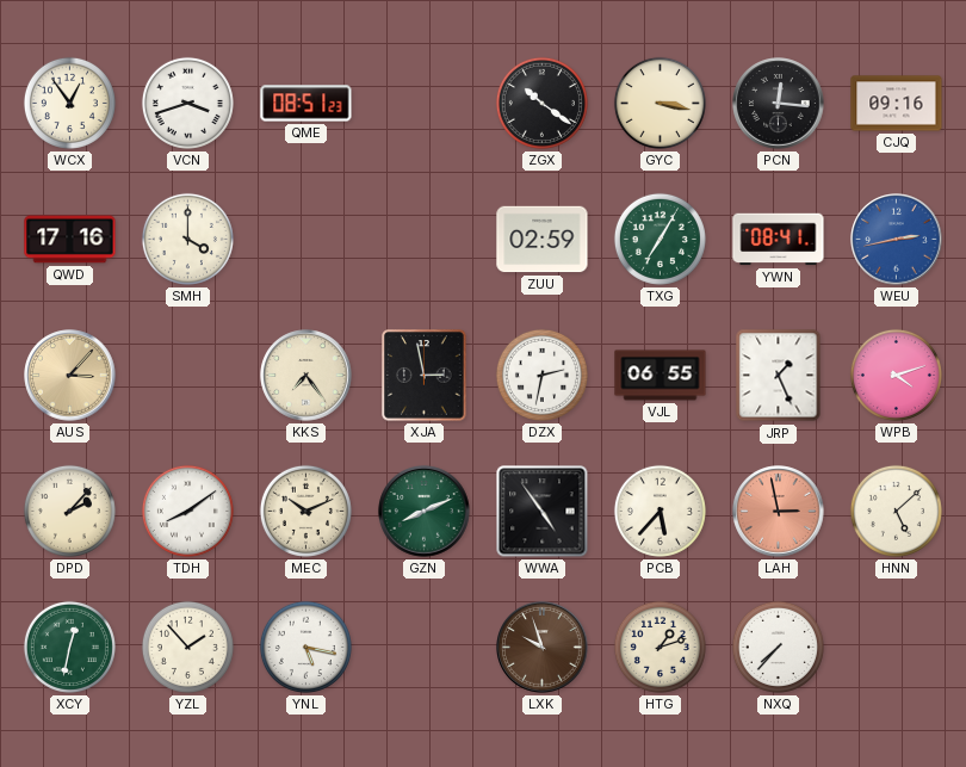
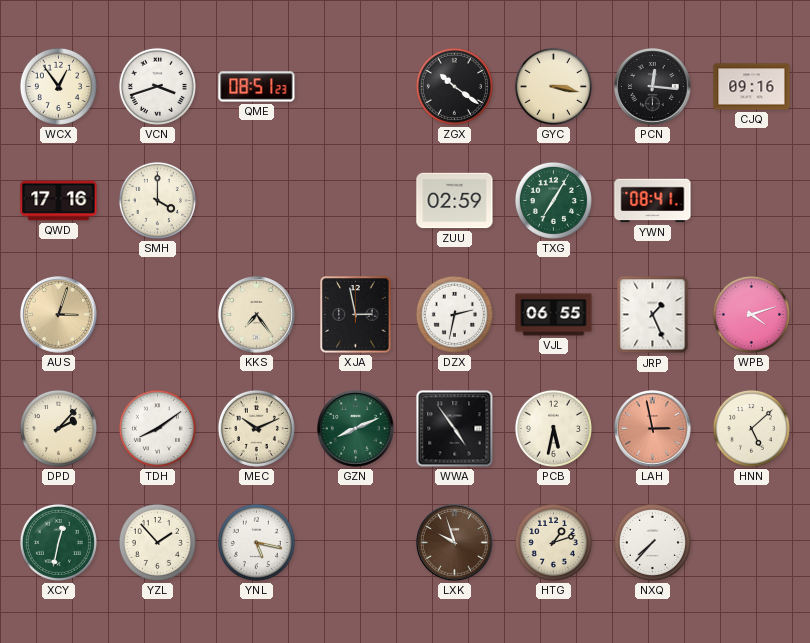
WEU: 2:43 -> none (897, 240)
AUS: 3:07 -> 3:03 (59, 315)
PCB: 5:37 -> 5:32 (553, 428)
